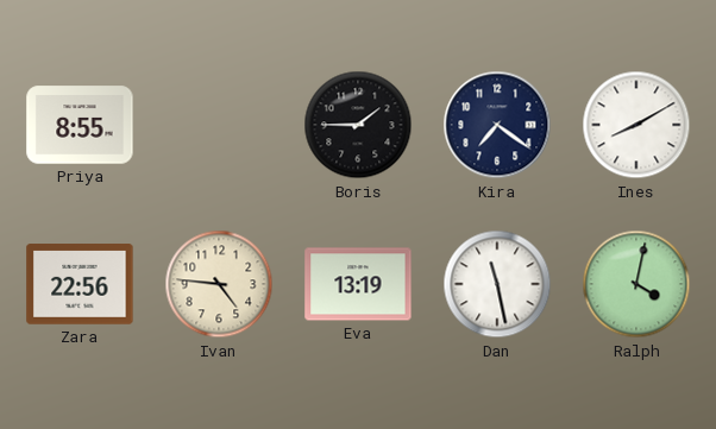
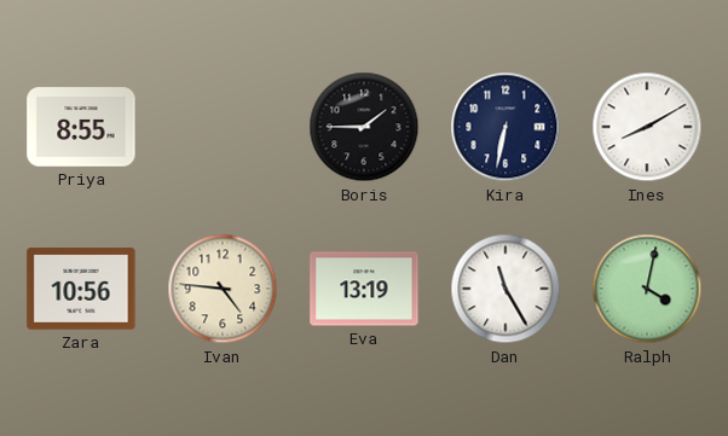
Kira: 7:21 -> 6:32 (505, 127)
Zara: 22:56 -> 10:56 (81, 289)
Dan: 11:28 -> 11:25 (505, 289)
